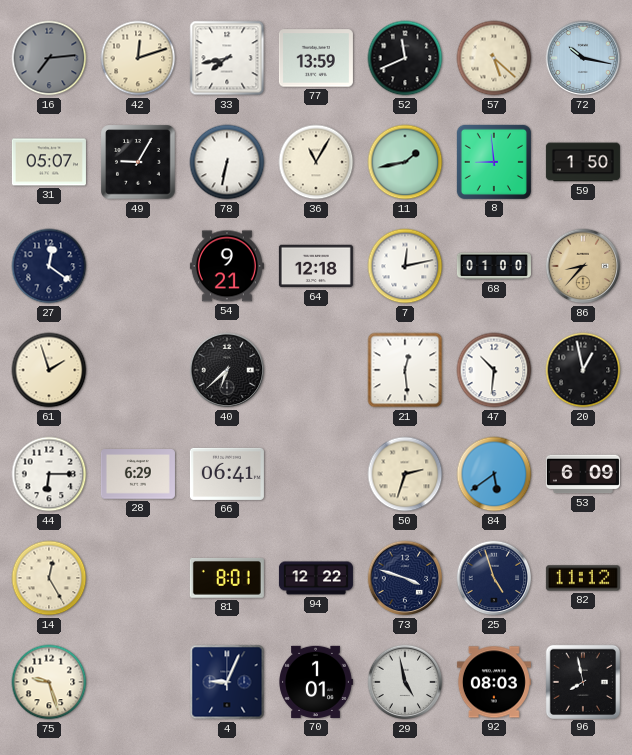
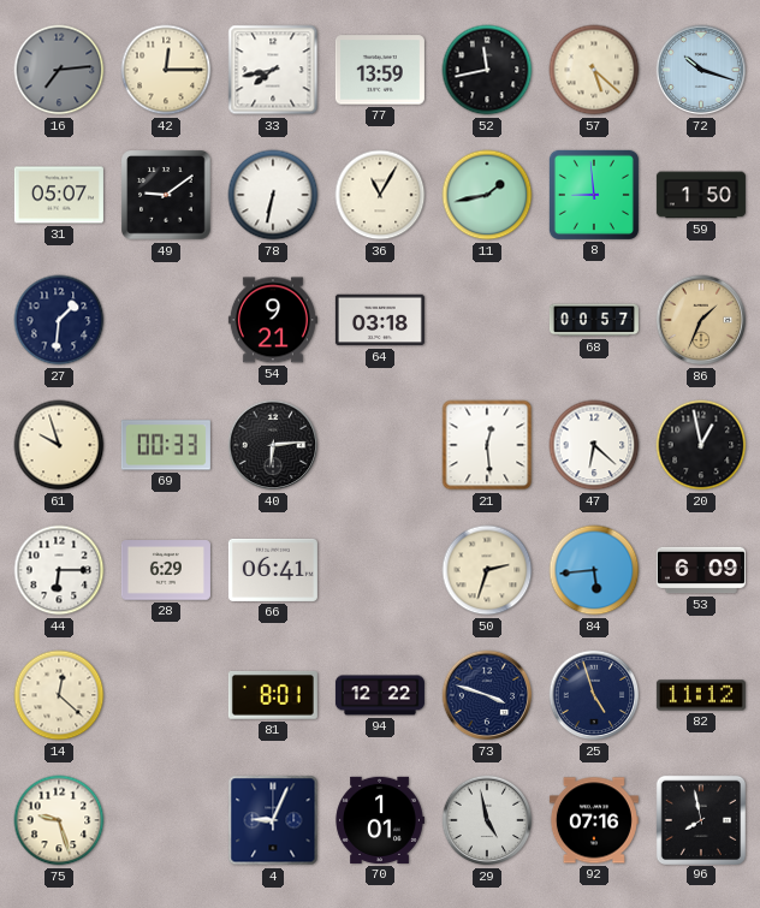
42: 12:12 -> 12:15 (166, 70)
52: 11:41 -> 11:43 (487, 70)
72: 10:17 -> 10:18 (701, 70)
49: 9:05 -> 9:09 (166, 195)
27: 12:21 -> 1:31 (59, 320)
64: 12:18 -> 03:18 (380, 320)
7: 12:13 -> none (405, 266)
68: 01:00 -> 00:57 (594, 320)
86: 8:37 -> 1:34 (701, 320)
61: 1:57 -> 9:57 (59, 445)
69: none -> 00:33 (166, 445)
40: 6:38 -> 6:14 (273, 445)
47: 10:31 -> 6:22 (594, 445)
84: 5:39 -> 5:44 (594, 570)
14: 12:25 -> 12:22 (59, 695)
92: 08:03 -> 07:16 (594, 820)
